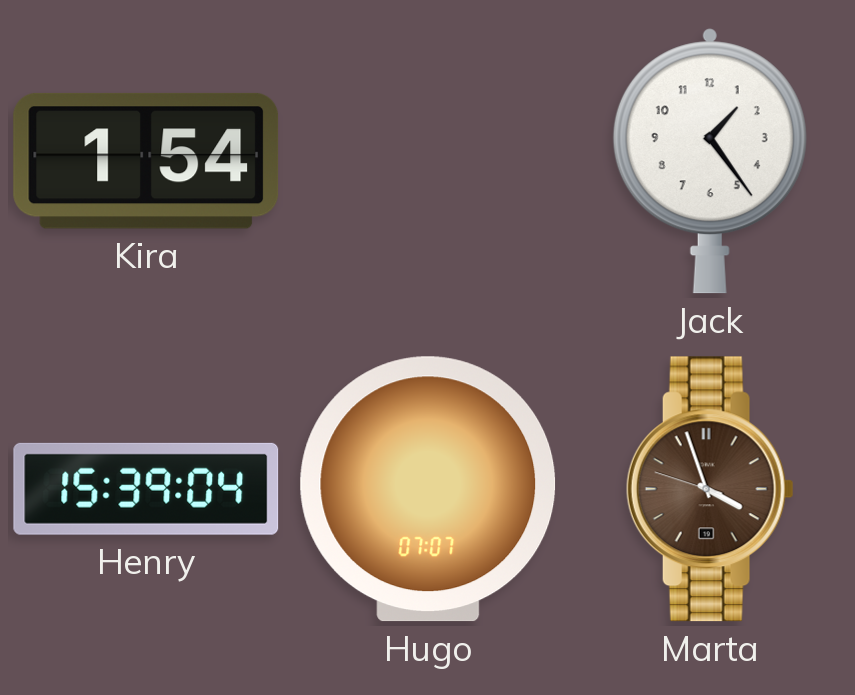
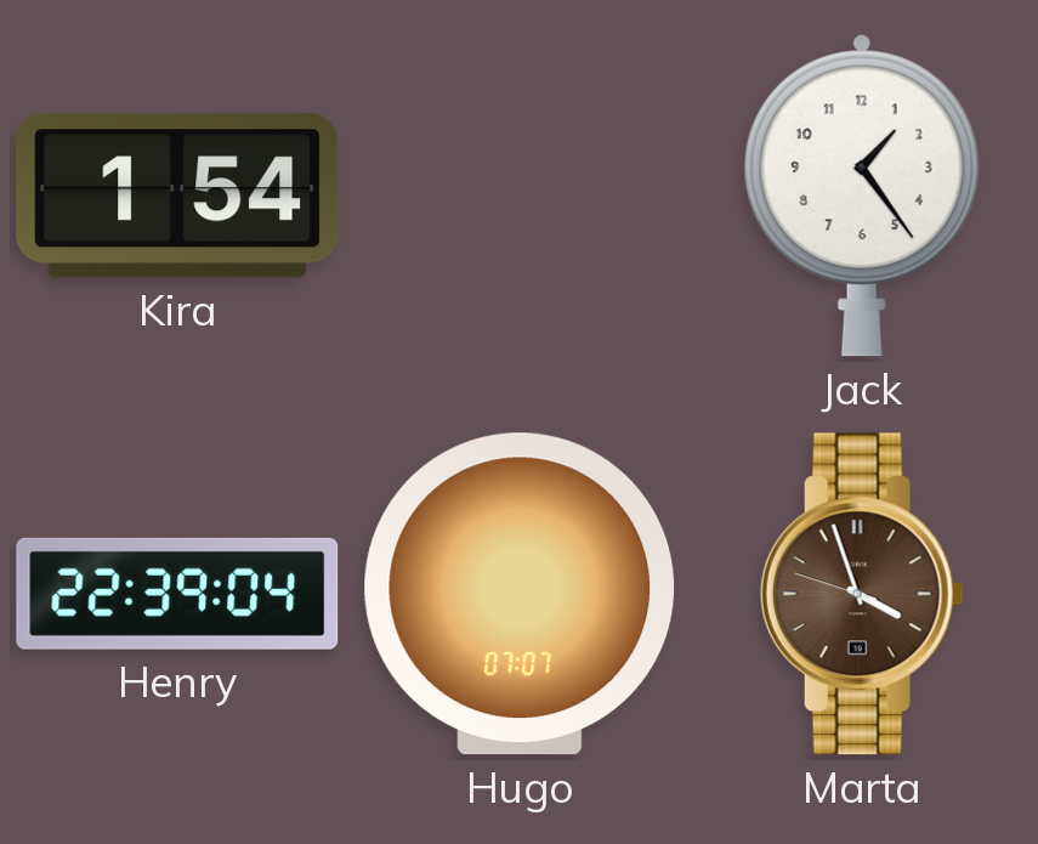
Henry: 15:39 -> 22:39 (177, 594)
